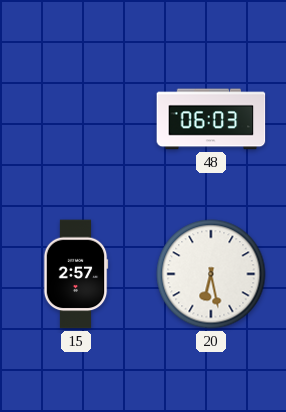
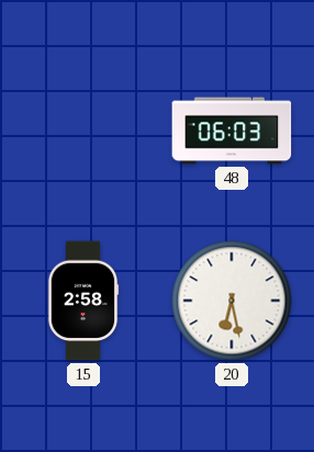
15: 2:57 -> 2:58 (83, 301)
